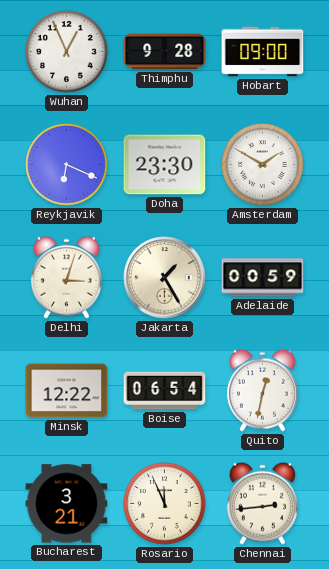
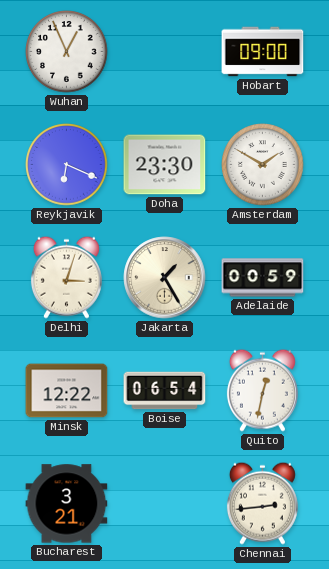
Thimphu: 9:28 -> none (165, 52)
Rosario: 11:56 -> none (165, 504)
